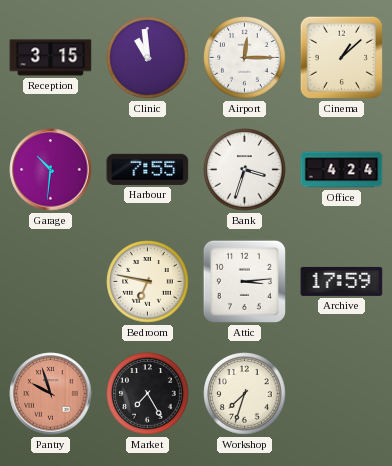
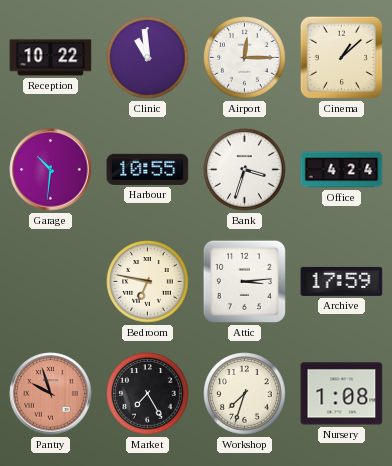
Reception: 3:15 -> 10:22 (51, 58)
Harbour: 7:55 -> 10:55 (148, 169)
Nursery: none -> 1:08 (342, 394)
